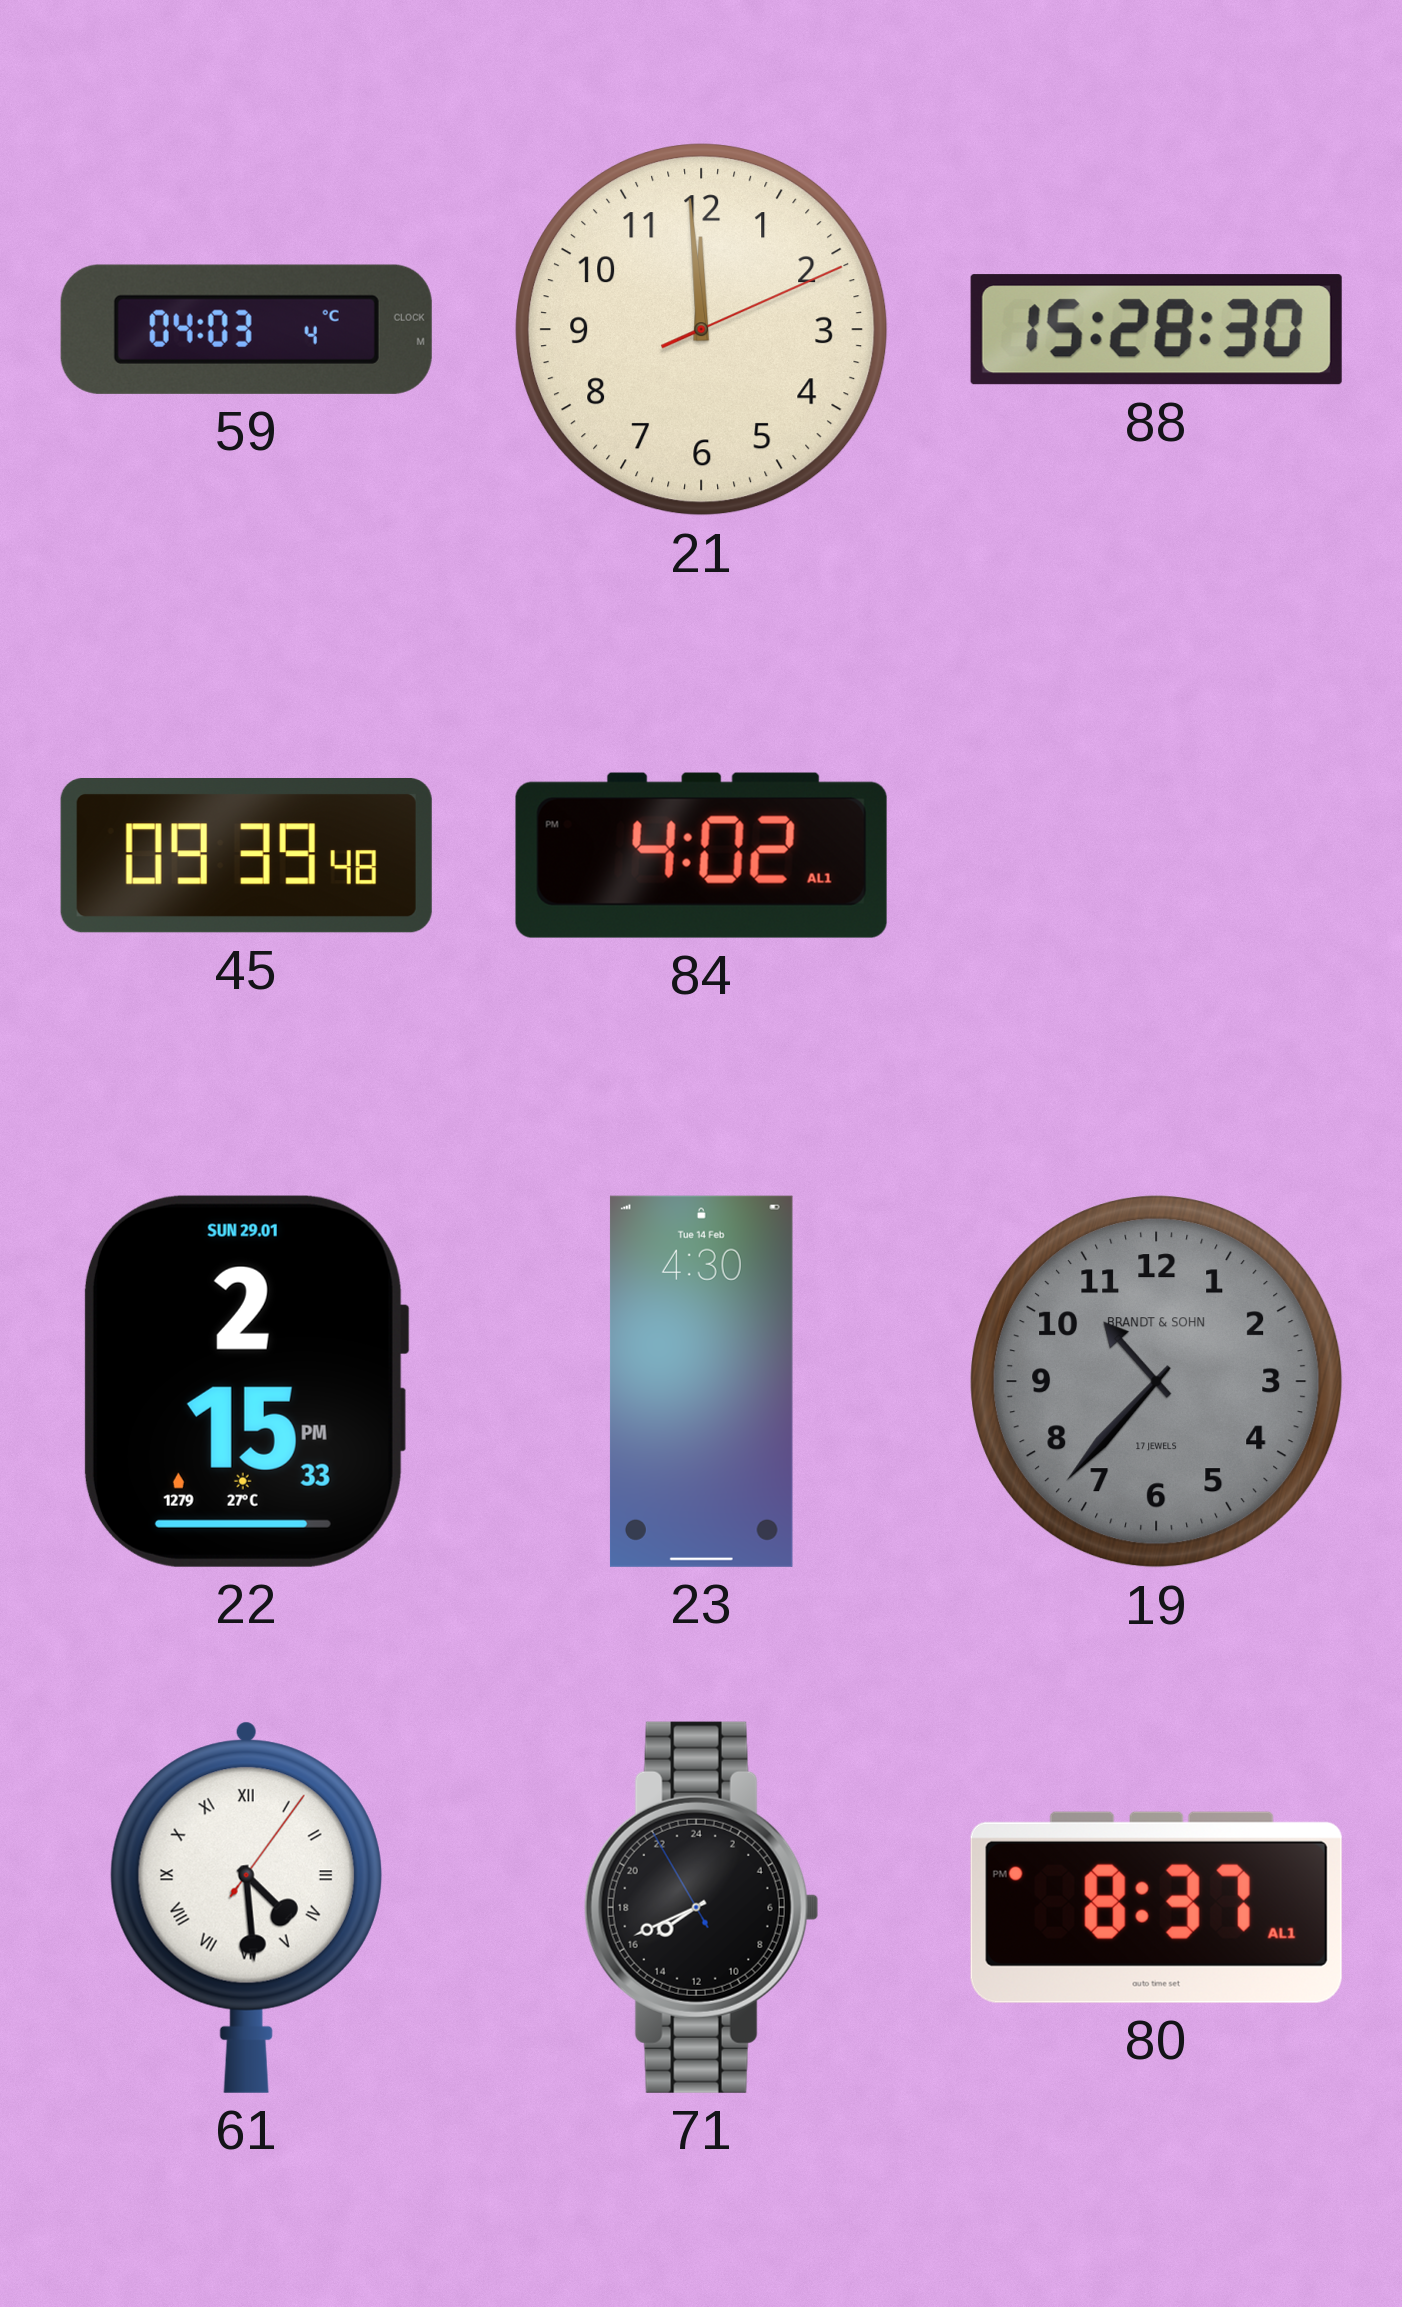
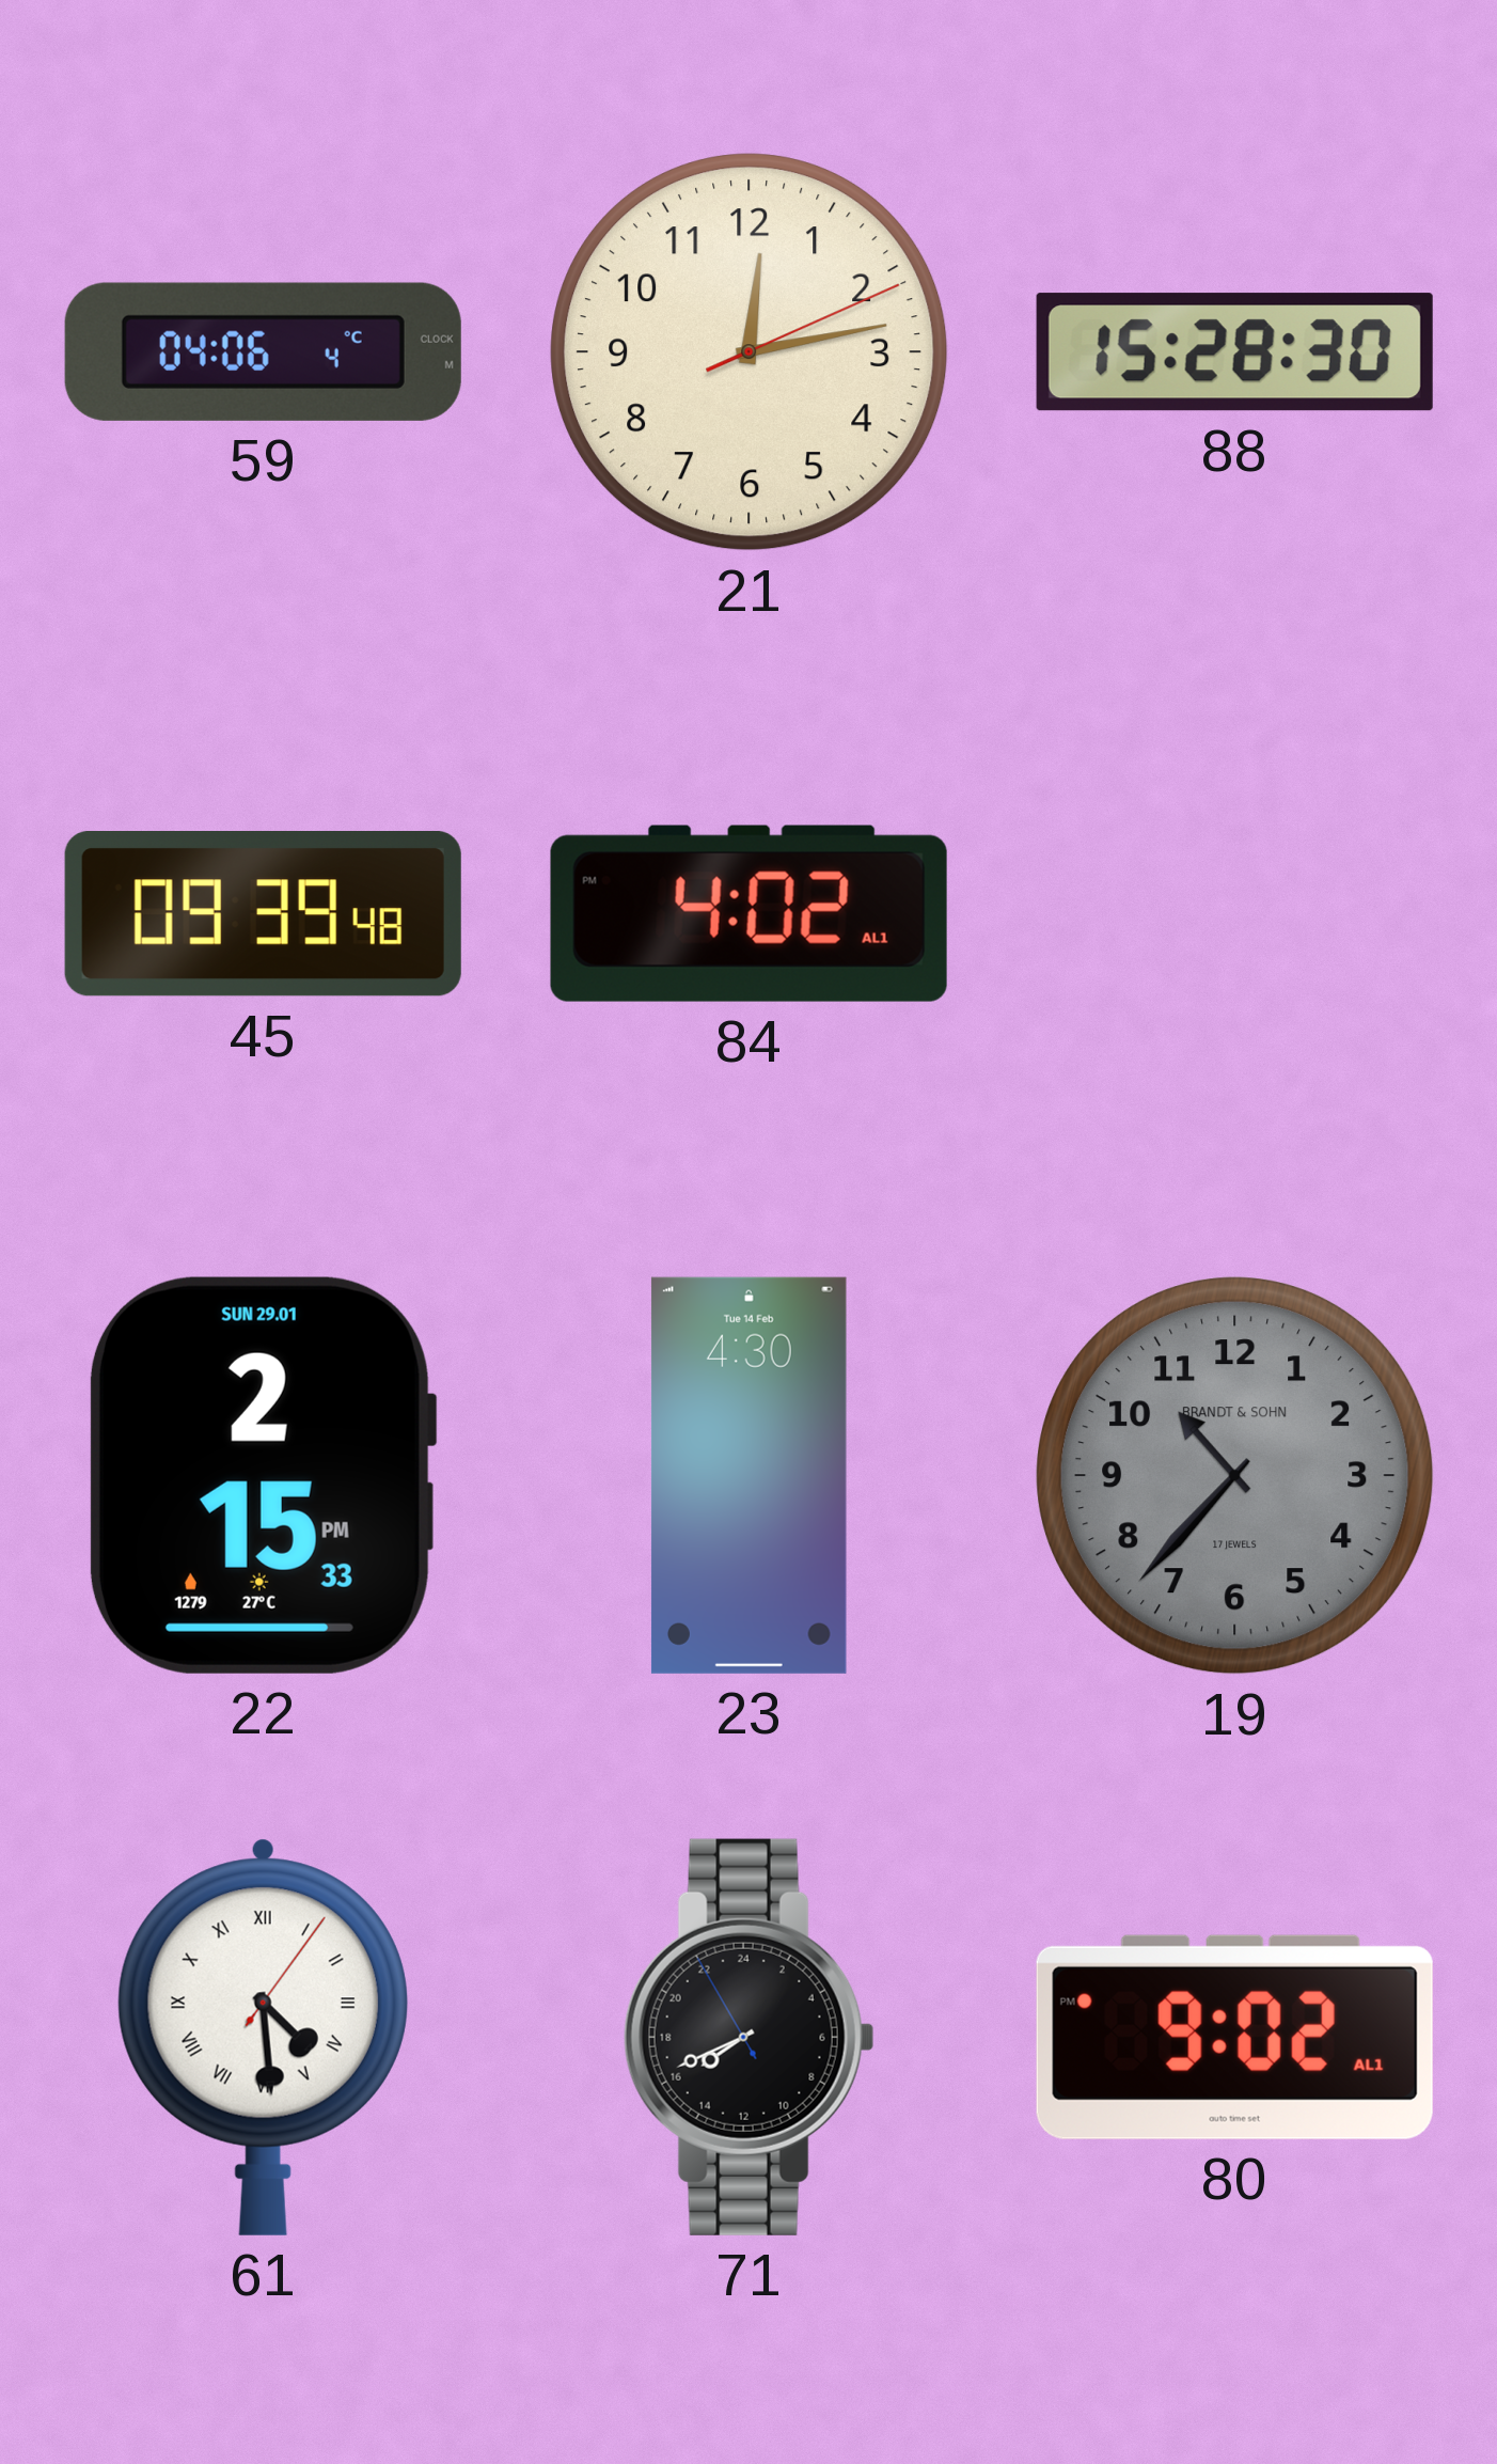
59: 04:03 -> 04:06 (263, 351)
21: 11:59 -> 12:13 (750, 352)
80: 8:37 -> 9:02 (1234, 2037)
